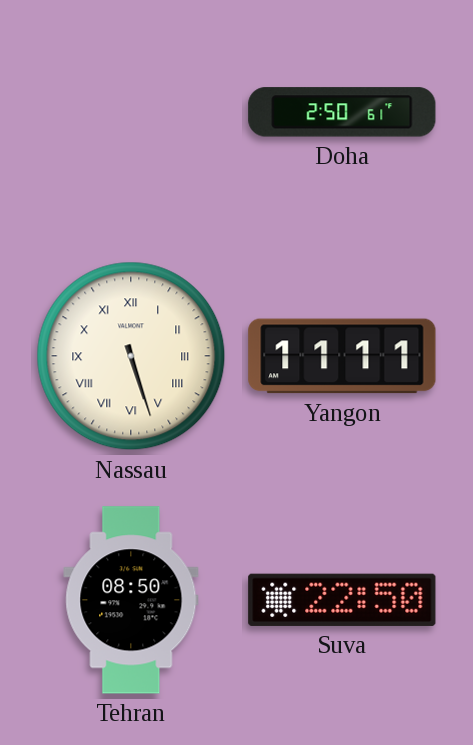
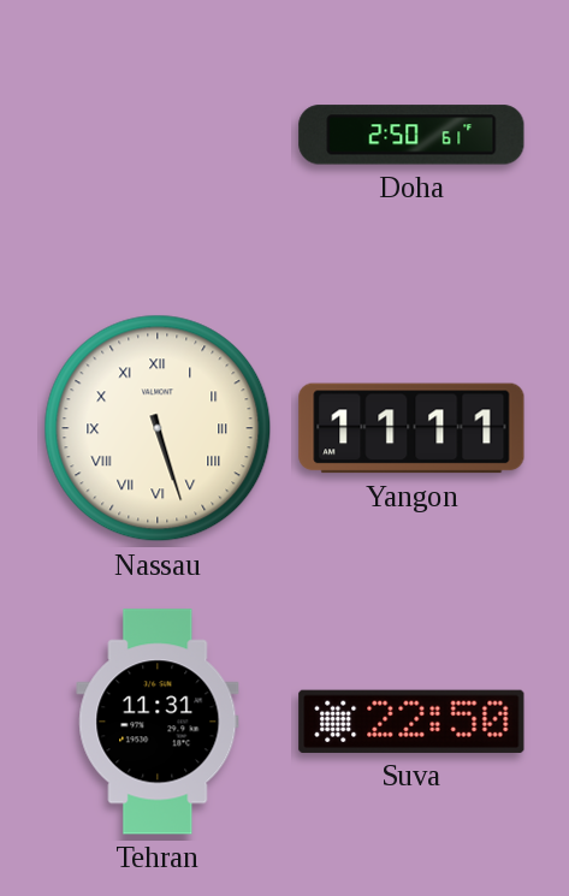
Tehran: 08:50 -> 11:31 (158, 722)
